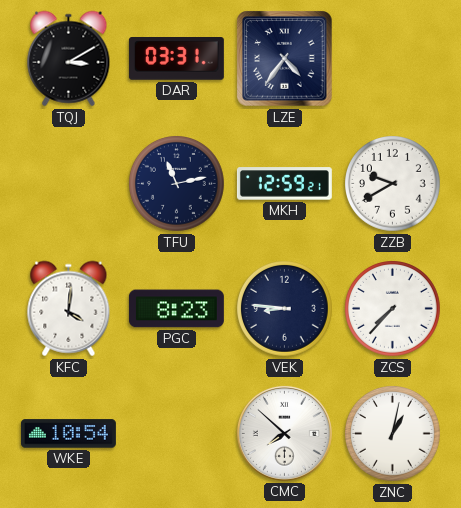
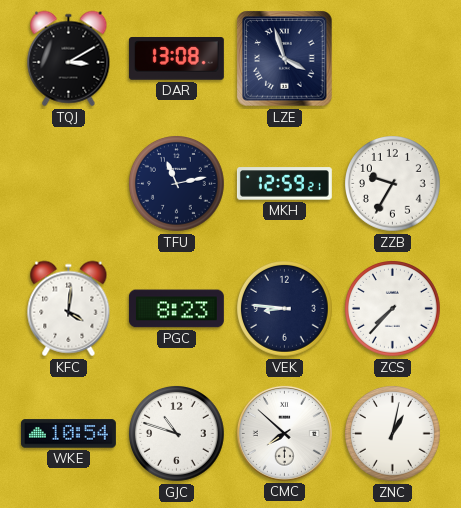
DAR: 03:31 -> 13:08 (176, 59)
LZE: 4:36 -> 3:57 (285, 59)
ZZB: 9:40 -> 9:35 (393, 184)
GJC: none -> 10:48 (177, 434)
